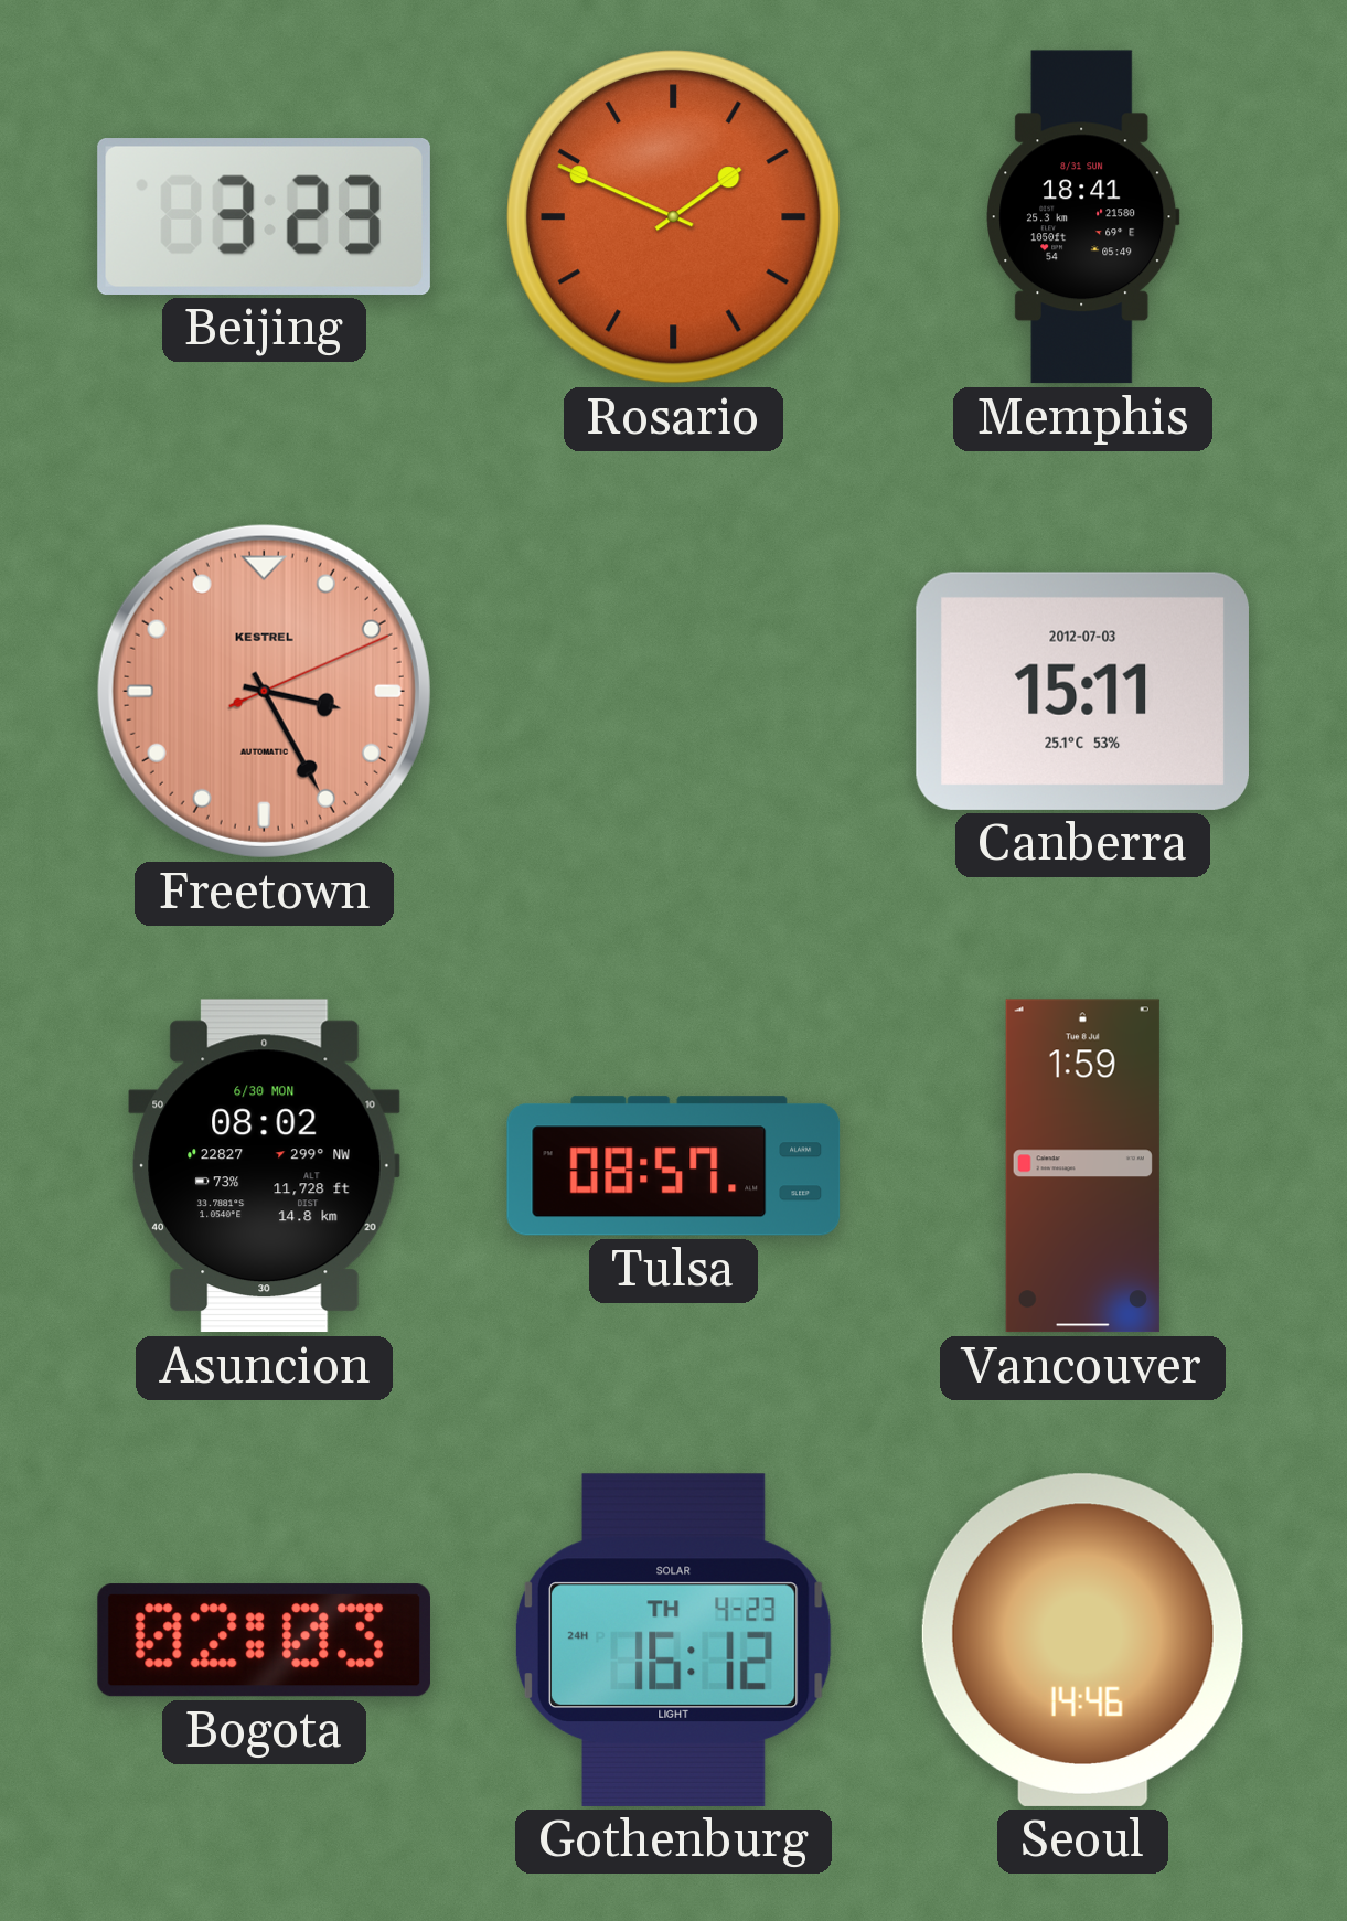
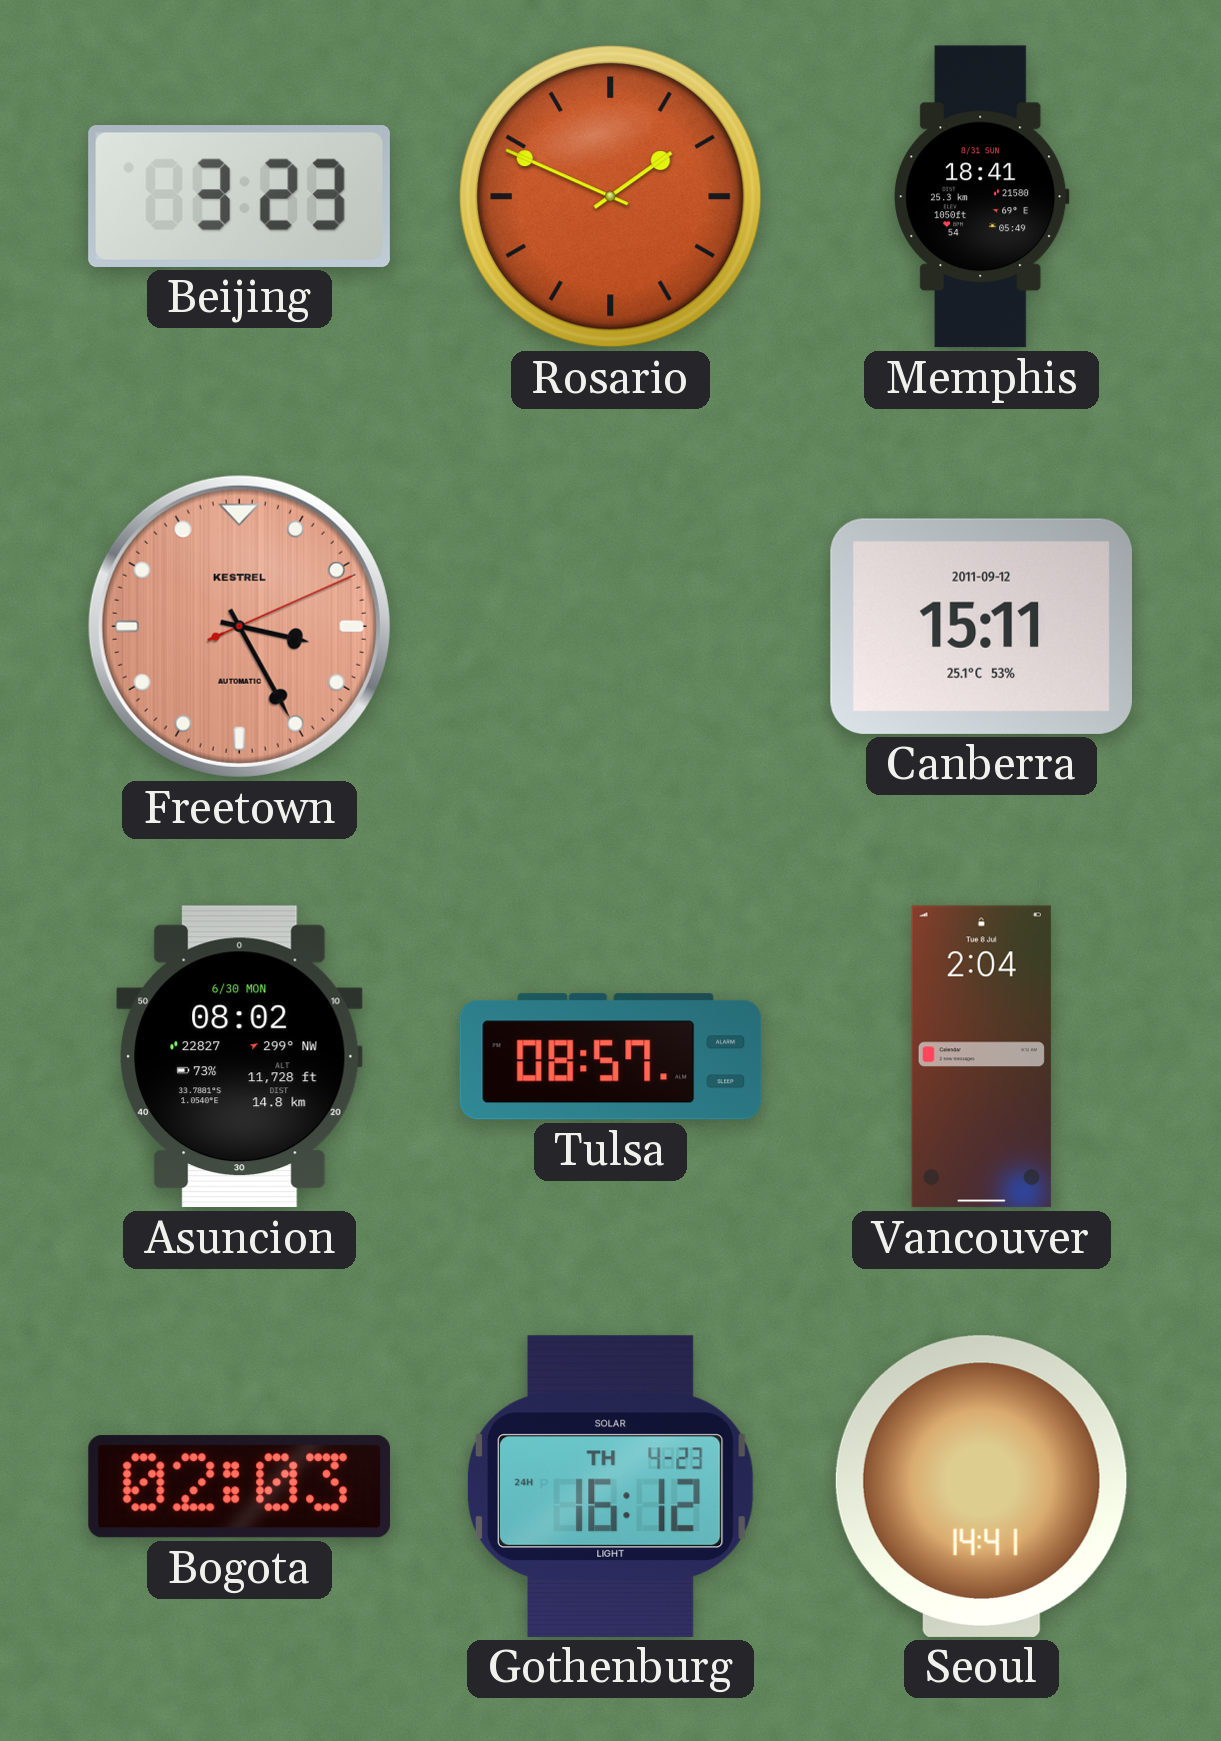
Canberra date: 2012-07-03 -> 2011-09-12 (981, 626)
Vancouver: 1:59 -> 2:04 (981, 1057)
Seoul: 14:46 -> 14:41 (981, 1486)
